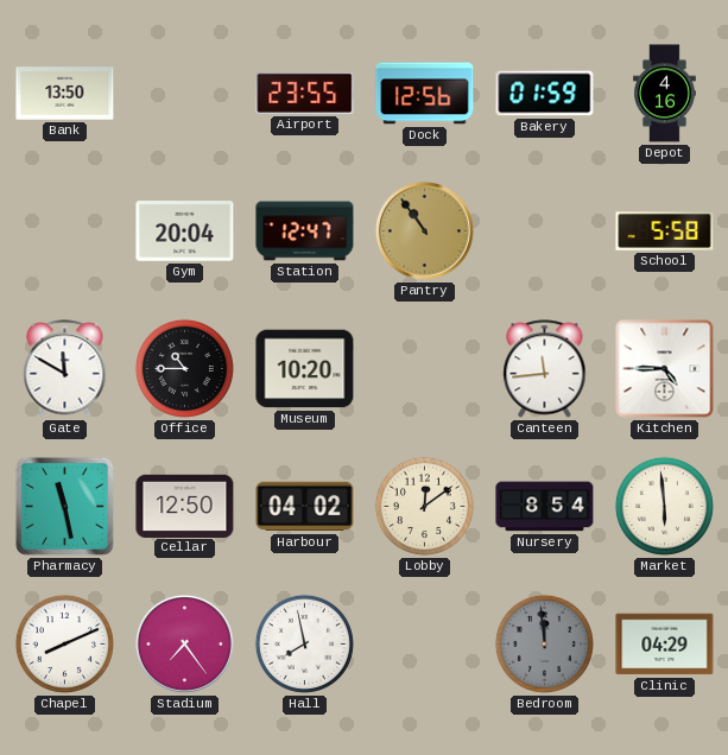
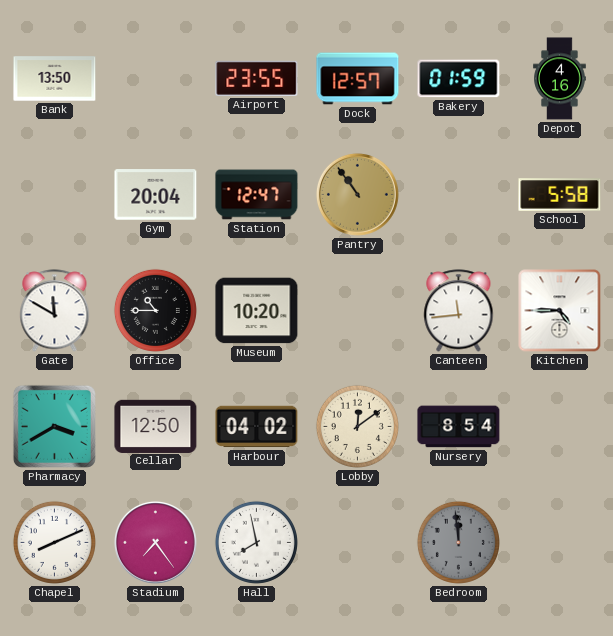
Dock: 12:56 -> 12:57 (358, 79)
Pharmacy: 11:28 -> 3:40 (54, 426)
Market: 5:59 -> none (664, 506)
Clinic: 04:29 -> none (665, 645)
